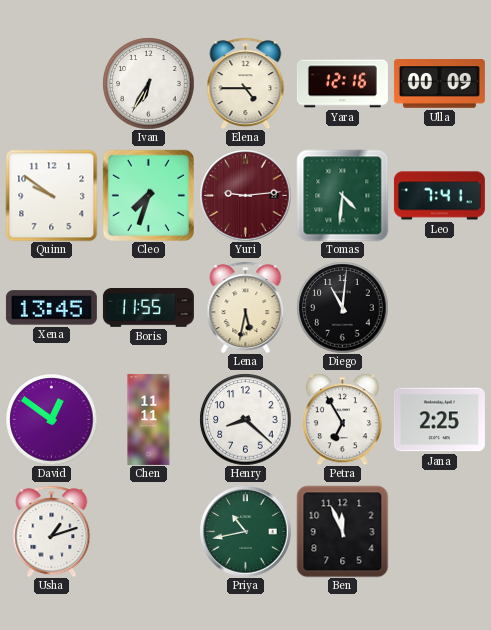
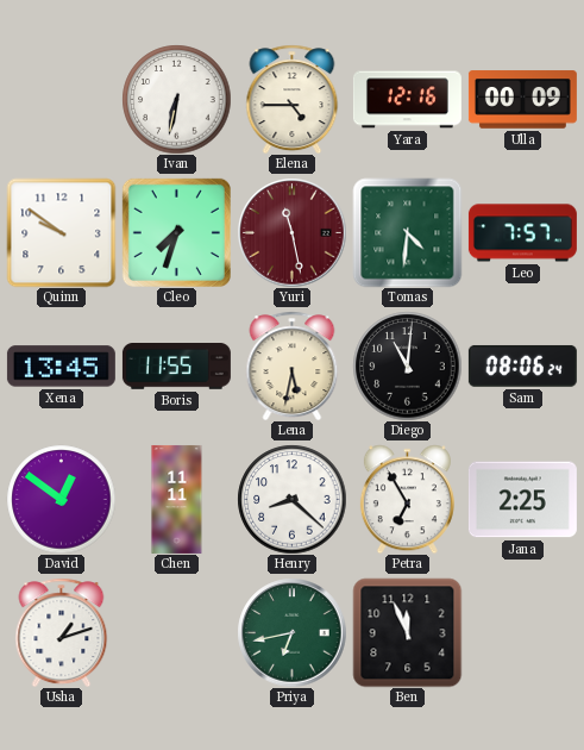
Ivan: 6:35 -> 6:32 (176, 99)
Yuri: 9:14 -> 11:28 (291, 232)
Leo: 7:41 -> 7:57 (522, 233)
Sam: none -> 08:06 (522, 365)
Priya: 10:43 -> 6:43 (291, 632)
